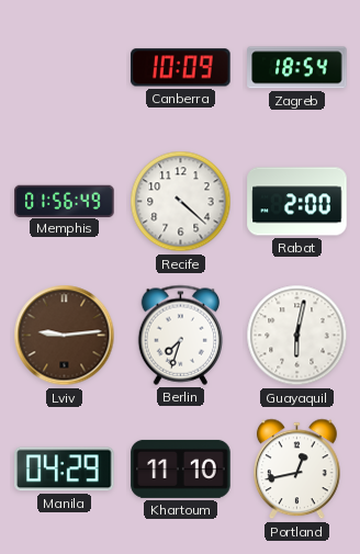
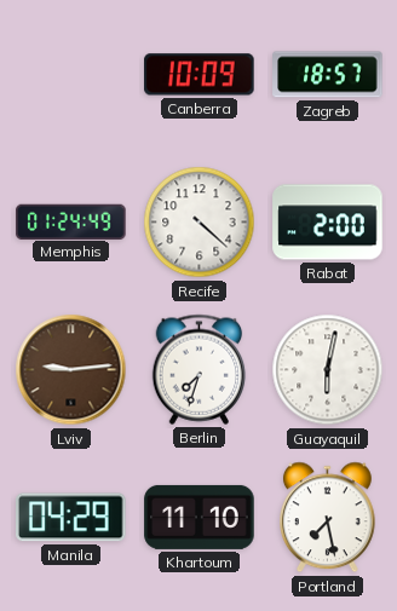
Zagreb: 18:54 -> 18:57 (328, 75)
Memphis: 01:56 -> 01:24 (71, 221)
Portland: 12:43 -> 7:28 (328, 518)
